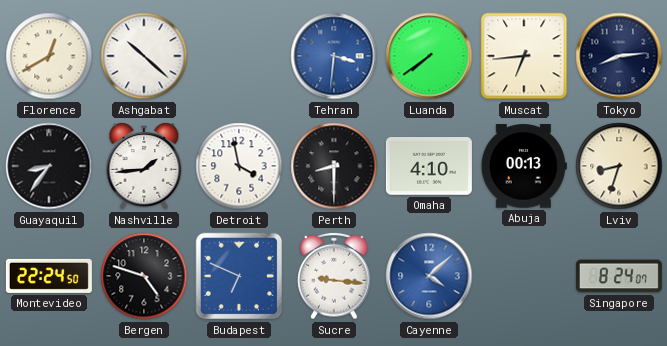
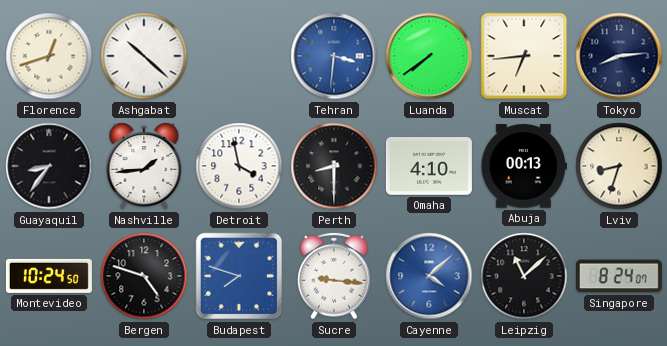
Florence: 12:40 -> 12:42 (49, 56)
Montevideo: 22:24 -> 10:24 (49, 276)
Budapest: 6:49 -> 7:48 (239, 276)
Leipzig: none -> 11:08 (524, 276)
